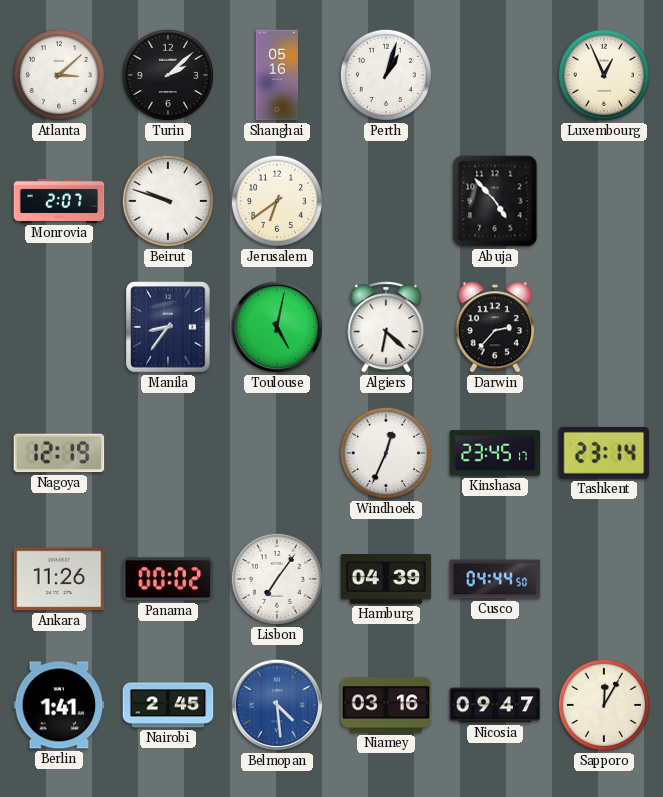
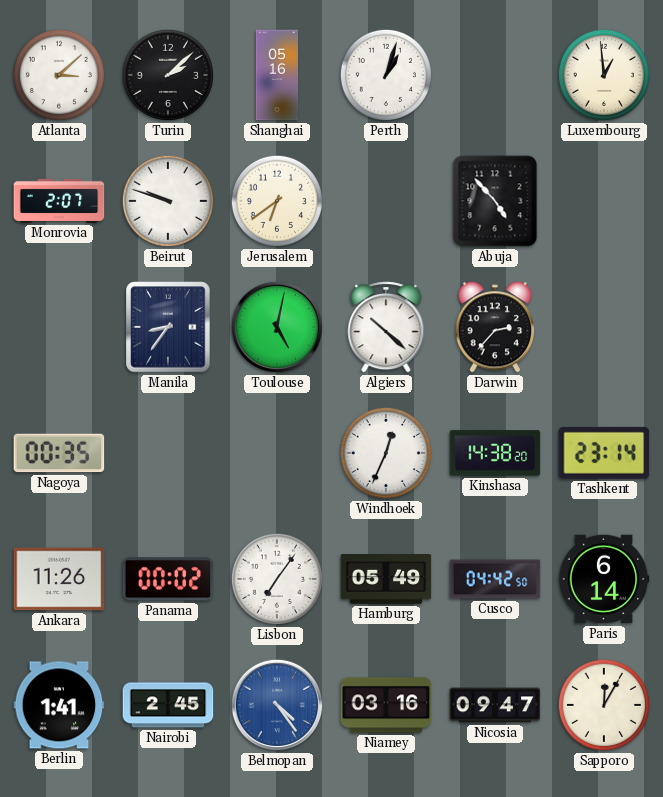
Luxembourg: 12:56 -> 12:59 (604, 75)
Algiers: 6:22 -> 10:22 (386, 327)
Nagoya: 12:19 -> 00:35 (59, 453)
Kinshasa: 23:45 -> 14:38 (495, 453)
Hamburg: 04:39 -> 05:49 (386, 579)
Cusco: 04:44 -> 04:42 (495, 579)
Paris: none -> 6:14 (604, 579)
Belmopan: 4:29 -> 4:24 (277, 705)
